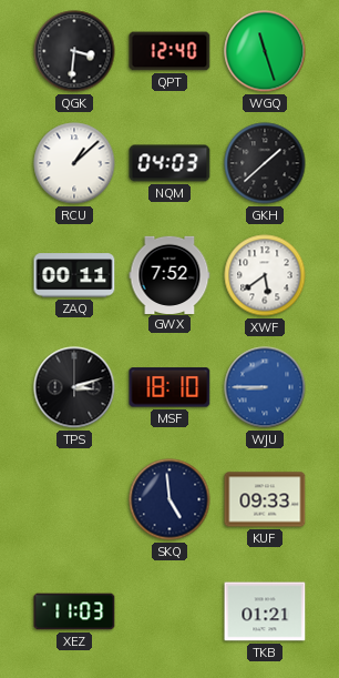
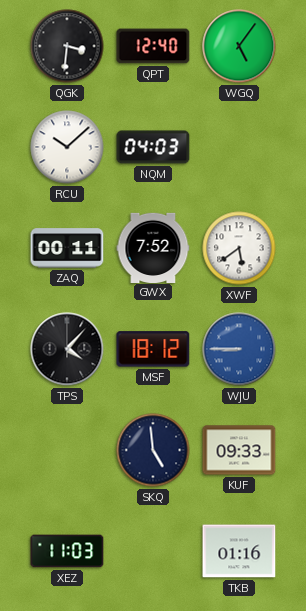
WGQ: 11:27 -> 5:06 (239, 46)
RCU: 1:08 -> 10:08 (67, 147)
GKH: 1:38 -> none (265, 163)
TPS: 3:12 -> 4:07 (67, 349)
MSF: 18:10 -> 18:12 (153, 349)
TKB: 01:21 -> 01:16 (239, 551)
